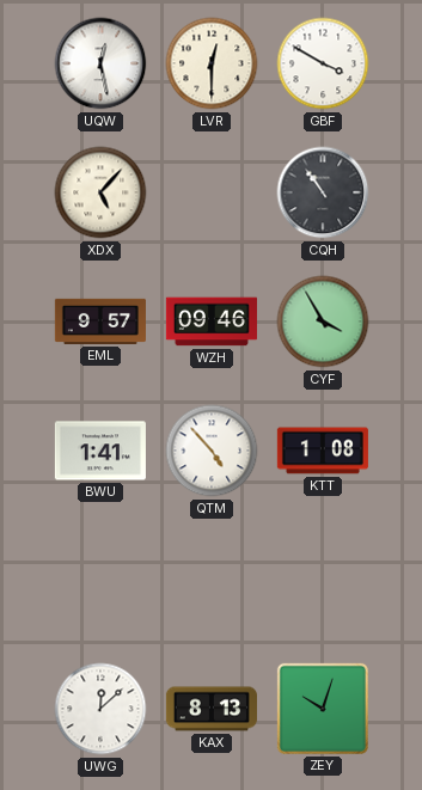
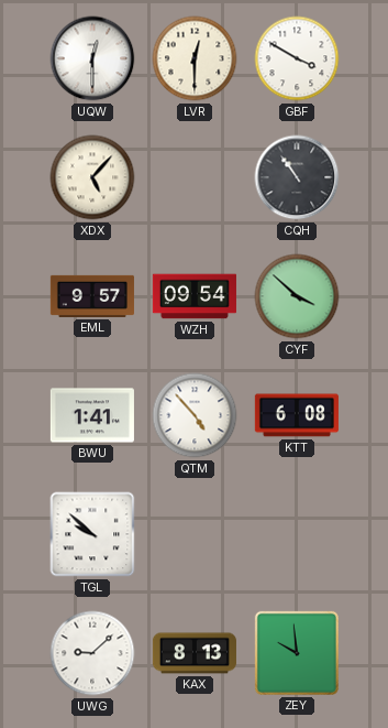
UQW: 12:28 -> 12:30 (92, 58)
WZH: 09:46 -> 09:54 (195, 296)
CYF: 3:55 -> 3:52 (297, 296)
KTT: 1:08 -> 6:08 (297, 415)
TGL: none -> 9:52 (92, 534)
UWG: 12:08 -> 9:08 (92, 653)
ZEY: 10:03 -> 9:59 (297, 653)
